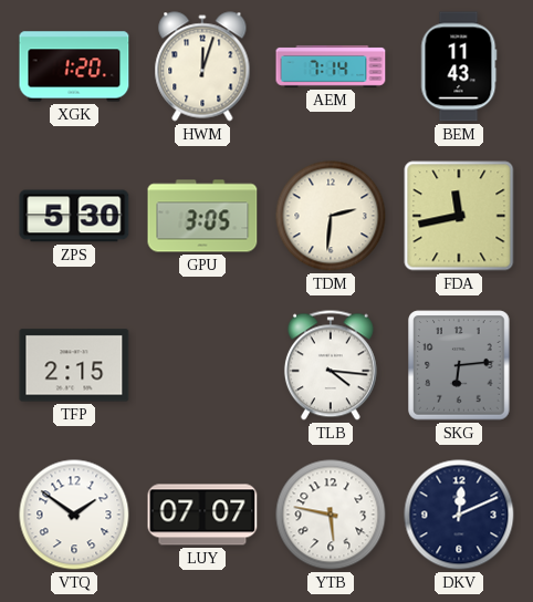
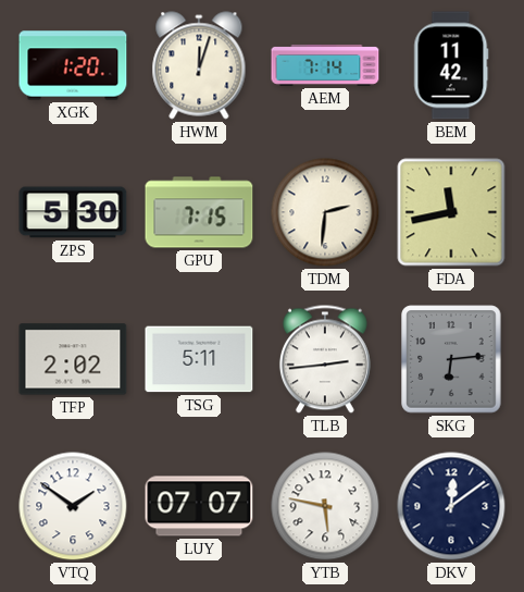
BEM: 11:43 -> 11:42 (451, 65)
GPU: 3:05 -> 7:15 (199, 212)
TFP: 2:15 -> 2:02 (73, 359)
TSG: none -> 5:11 (199, 359)
TLB: 4:16 -> 2:44 (325, 359)
DKV: 12:11 -> 12:09 (451, 506)
